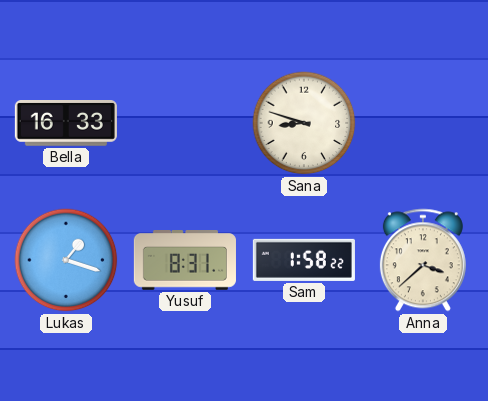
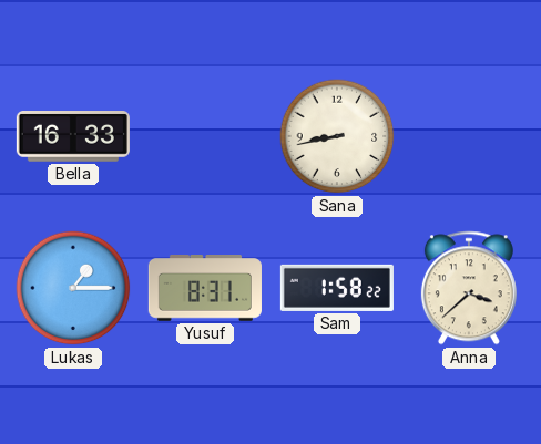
Sana: 8:48 -> 8:43 (337, 136)
Lukas: 1:18 -> 1:15 (73, 288)
